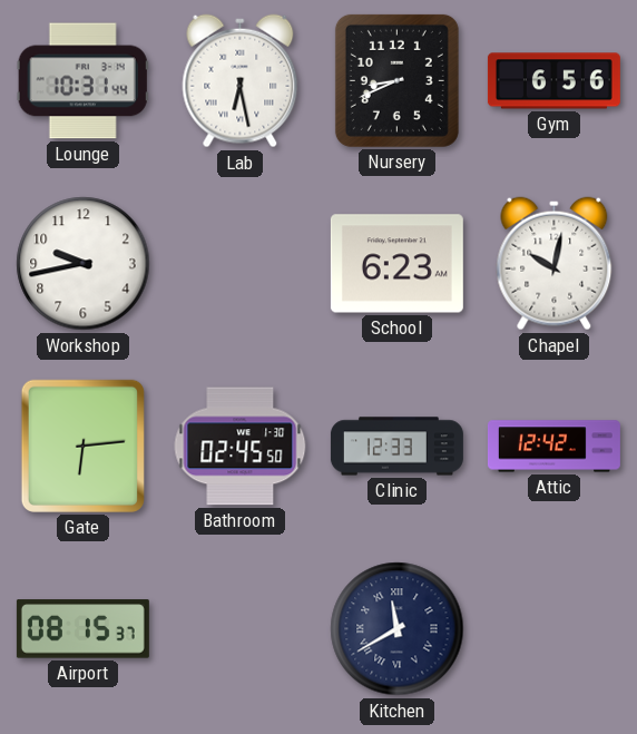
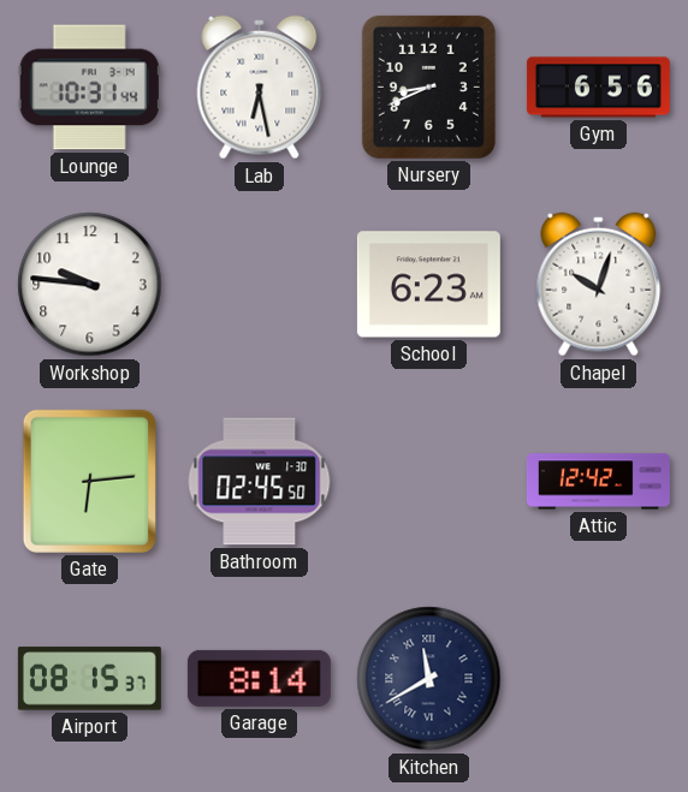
Workshop: 9:43 -> 9:46 (90, 285)
Chapel: 10:02 -> 10:03 (599, 285)
Clinic: 12:33 -> none (396, 447)
Garage: none -> 8:14 (259, 678)
